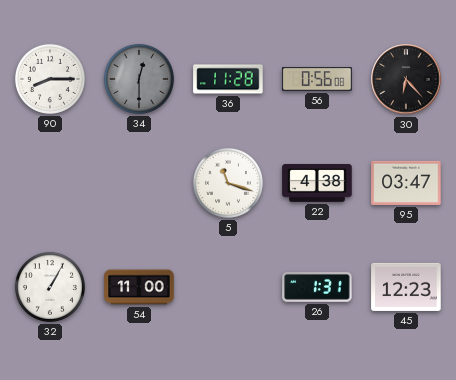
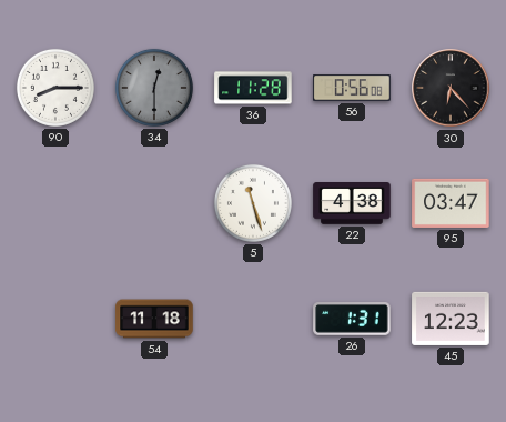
5: 11:18 -> 11:27 (253, 203)
32: 1:05 -> none (50, 287)
54: 11:00 -> 11:18 (154, 319)
